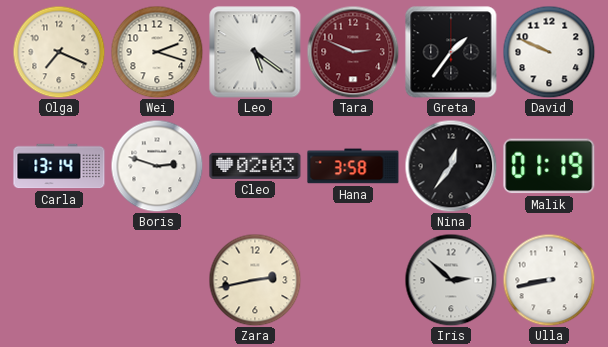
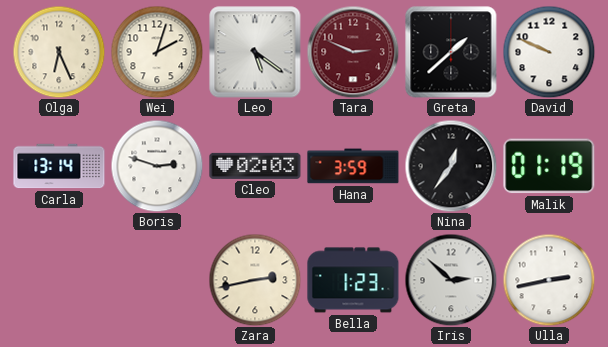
Olga: 7:19 -> 6:26 (59, 52)
Wei: 2:18 -> 2:03 (157, 52)
Greta: 1:36 -> 1:38 (451, 52)
Hana: 3:58 -> 3:59 (353, 166)
Bella: none -> 1:23 (353, 280)
Ulla: 8:43 -> 2:43 (549, 280)
